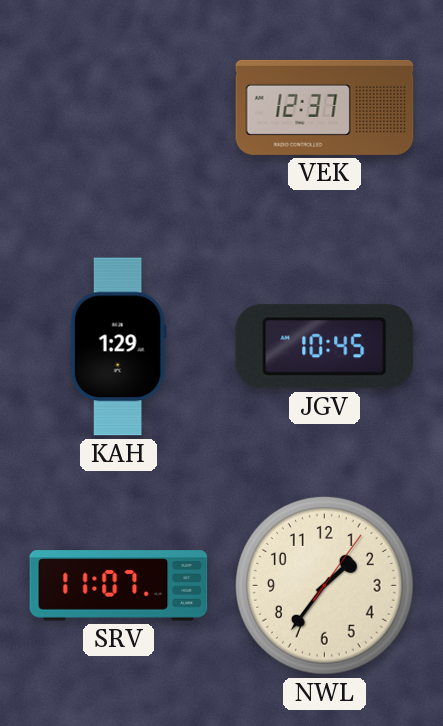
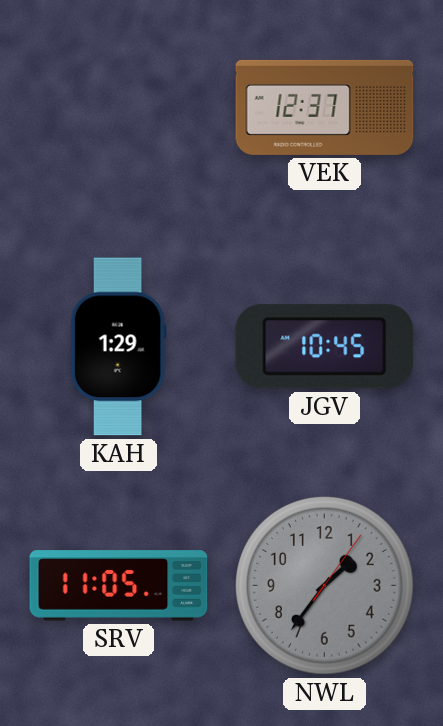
SRV: 11:07 -> 11:05 (119, 586)
NWL dial: cream -> grey (325, 586)
